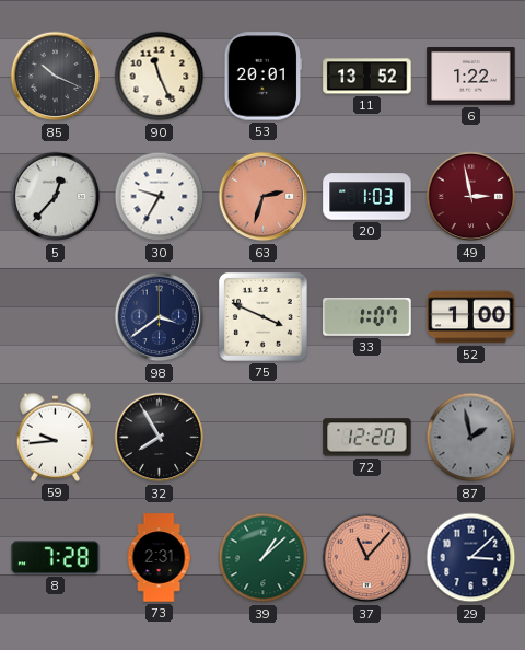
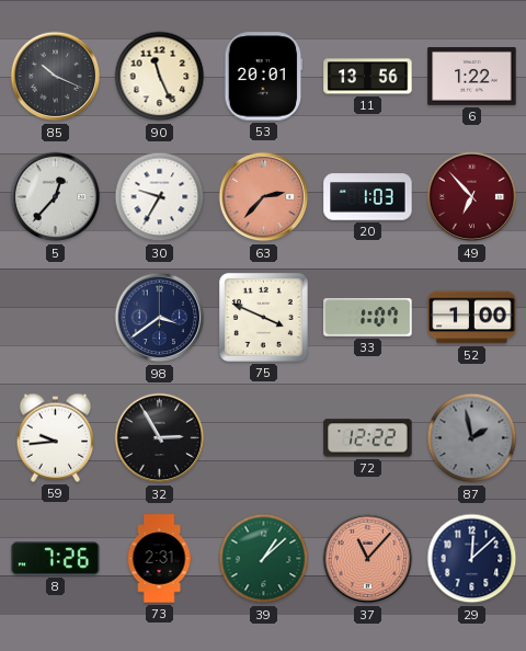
11: 13:52 -> 13:56 (368, 77)
63: 2:33 -> 2:37 (264, 197)
49: 2:58 -> 6:53 (472, 197)
32: 7:55 -> 2:55 (160, 438)
72: 12:20 -> 12:22 (368, 438)
8: 7:28 -> 7:26 (56, 559)
29: 3:08 -> 12:08 (472, 559)
